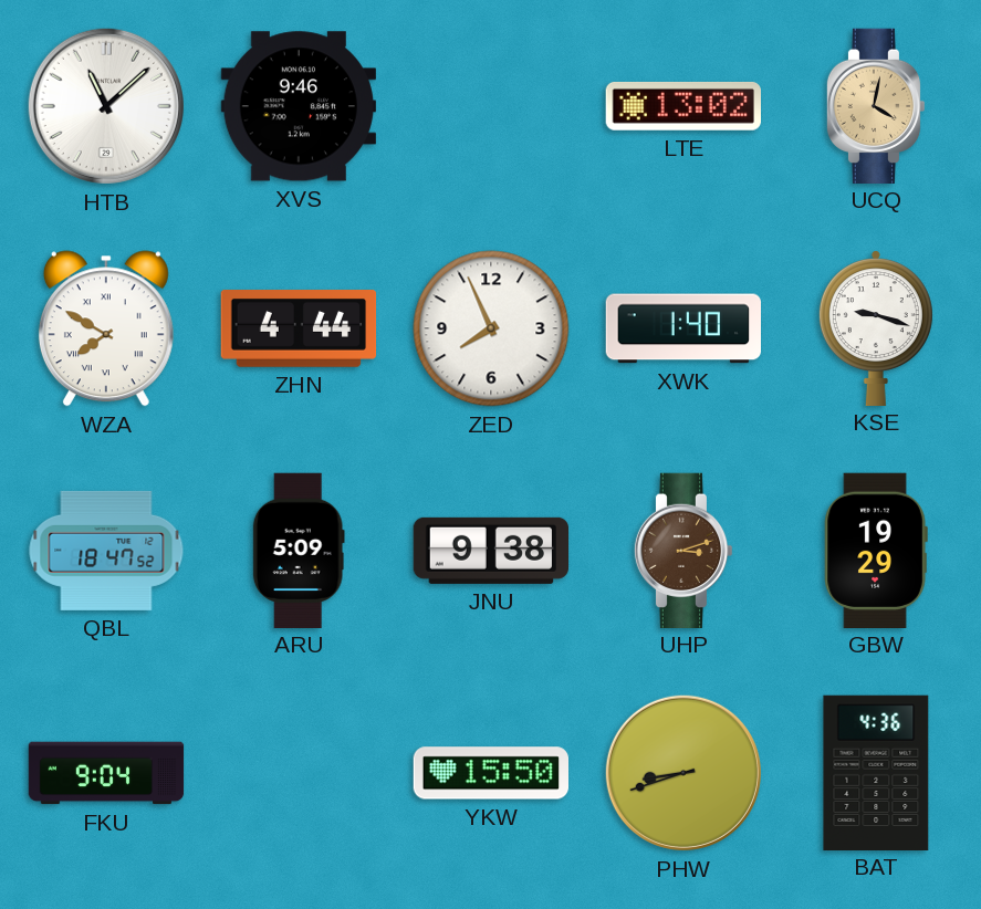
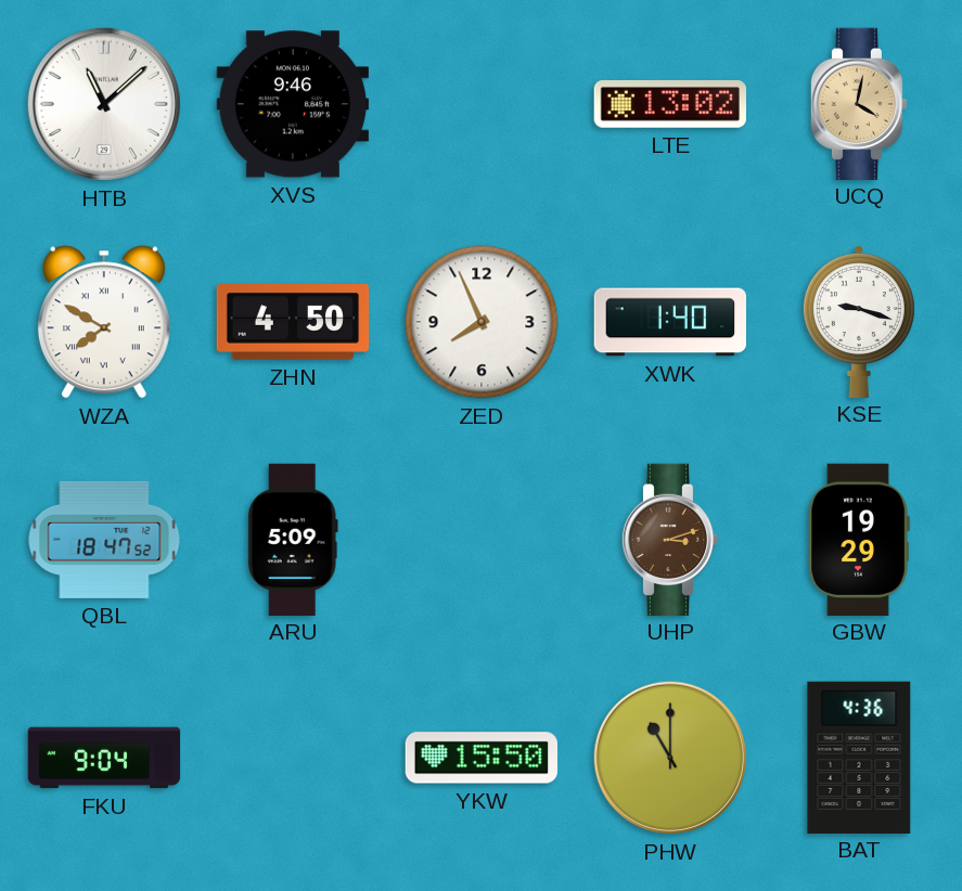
ZHN: 4:44 -> 4:50 (293, 323)
JNU: 9:38 -> none (491, 551)
PHW: 8:42 -> 11:00 (670, 758)
